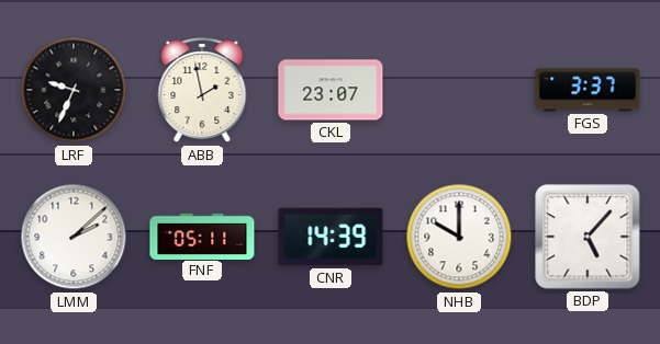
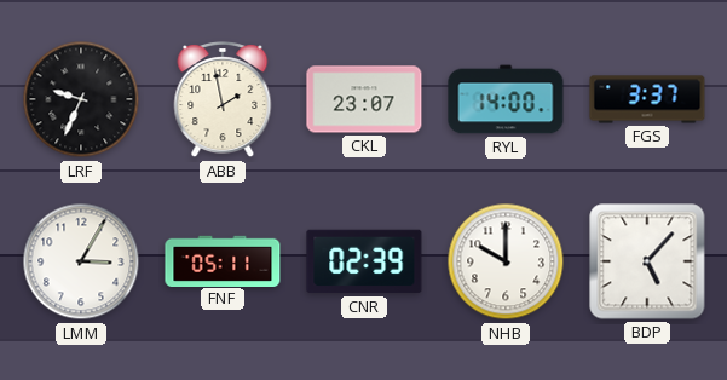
RYL: none -> 14:00 (506, 99)
LMM: 2:08 -> 3:05 (81, 261)
CNR: 14:39 -> 02:39 (364, 261)
